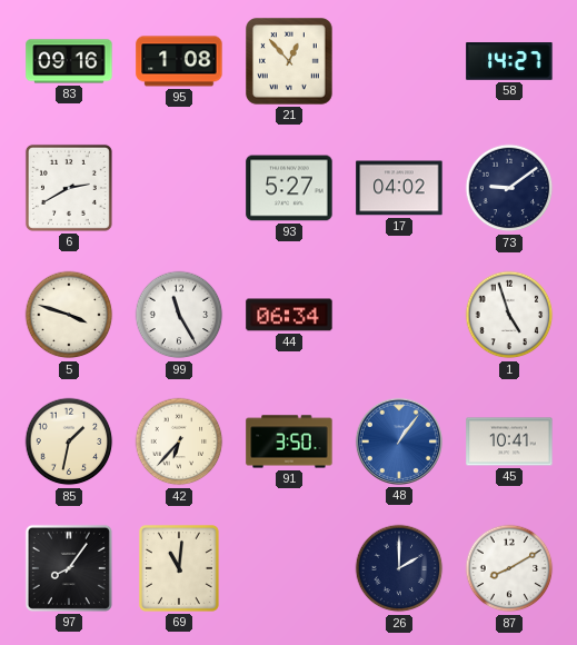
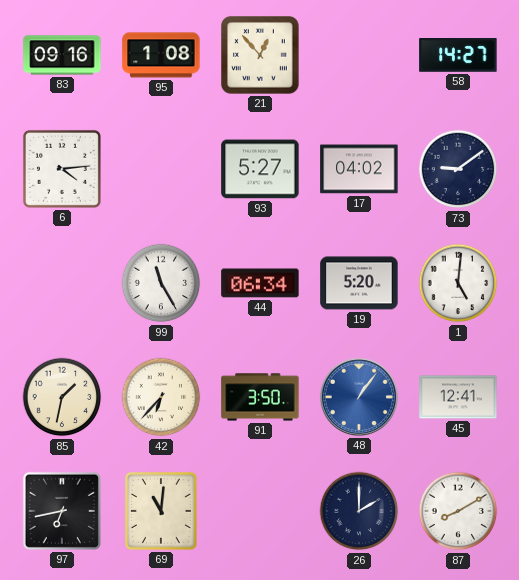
6: 2:40 -> 4:14 (62, 169)
5: 3:48 -> none (69, 315)
19: none -> 5:20 (359, 283)
1: 4:57 -> 5:01 (458, 283)
45: 10:41 -> 12:41 (458, 397)
97: 8:06 -> 6:43 (62, 511)
